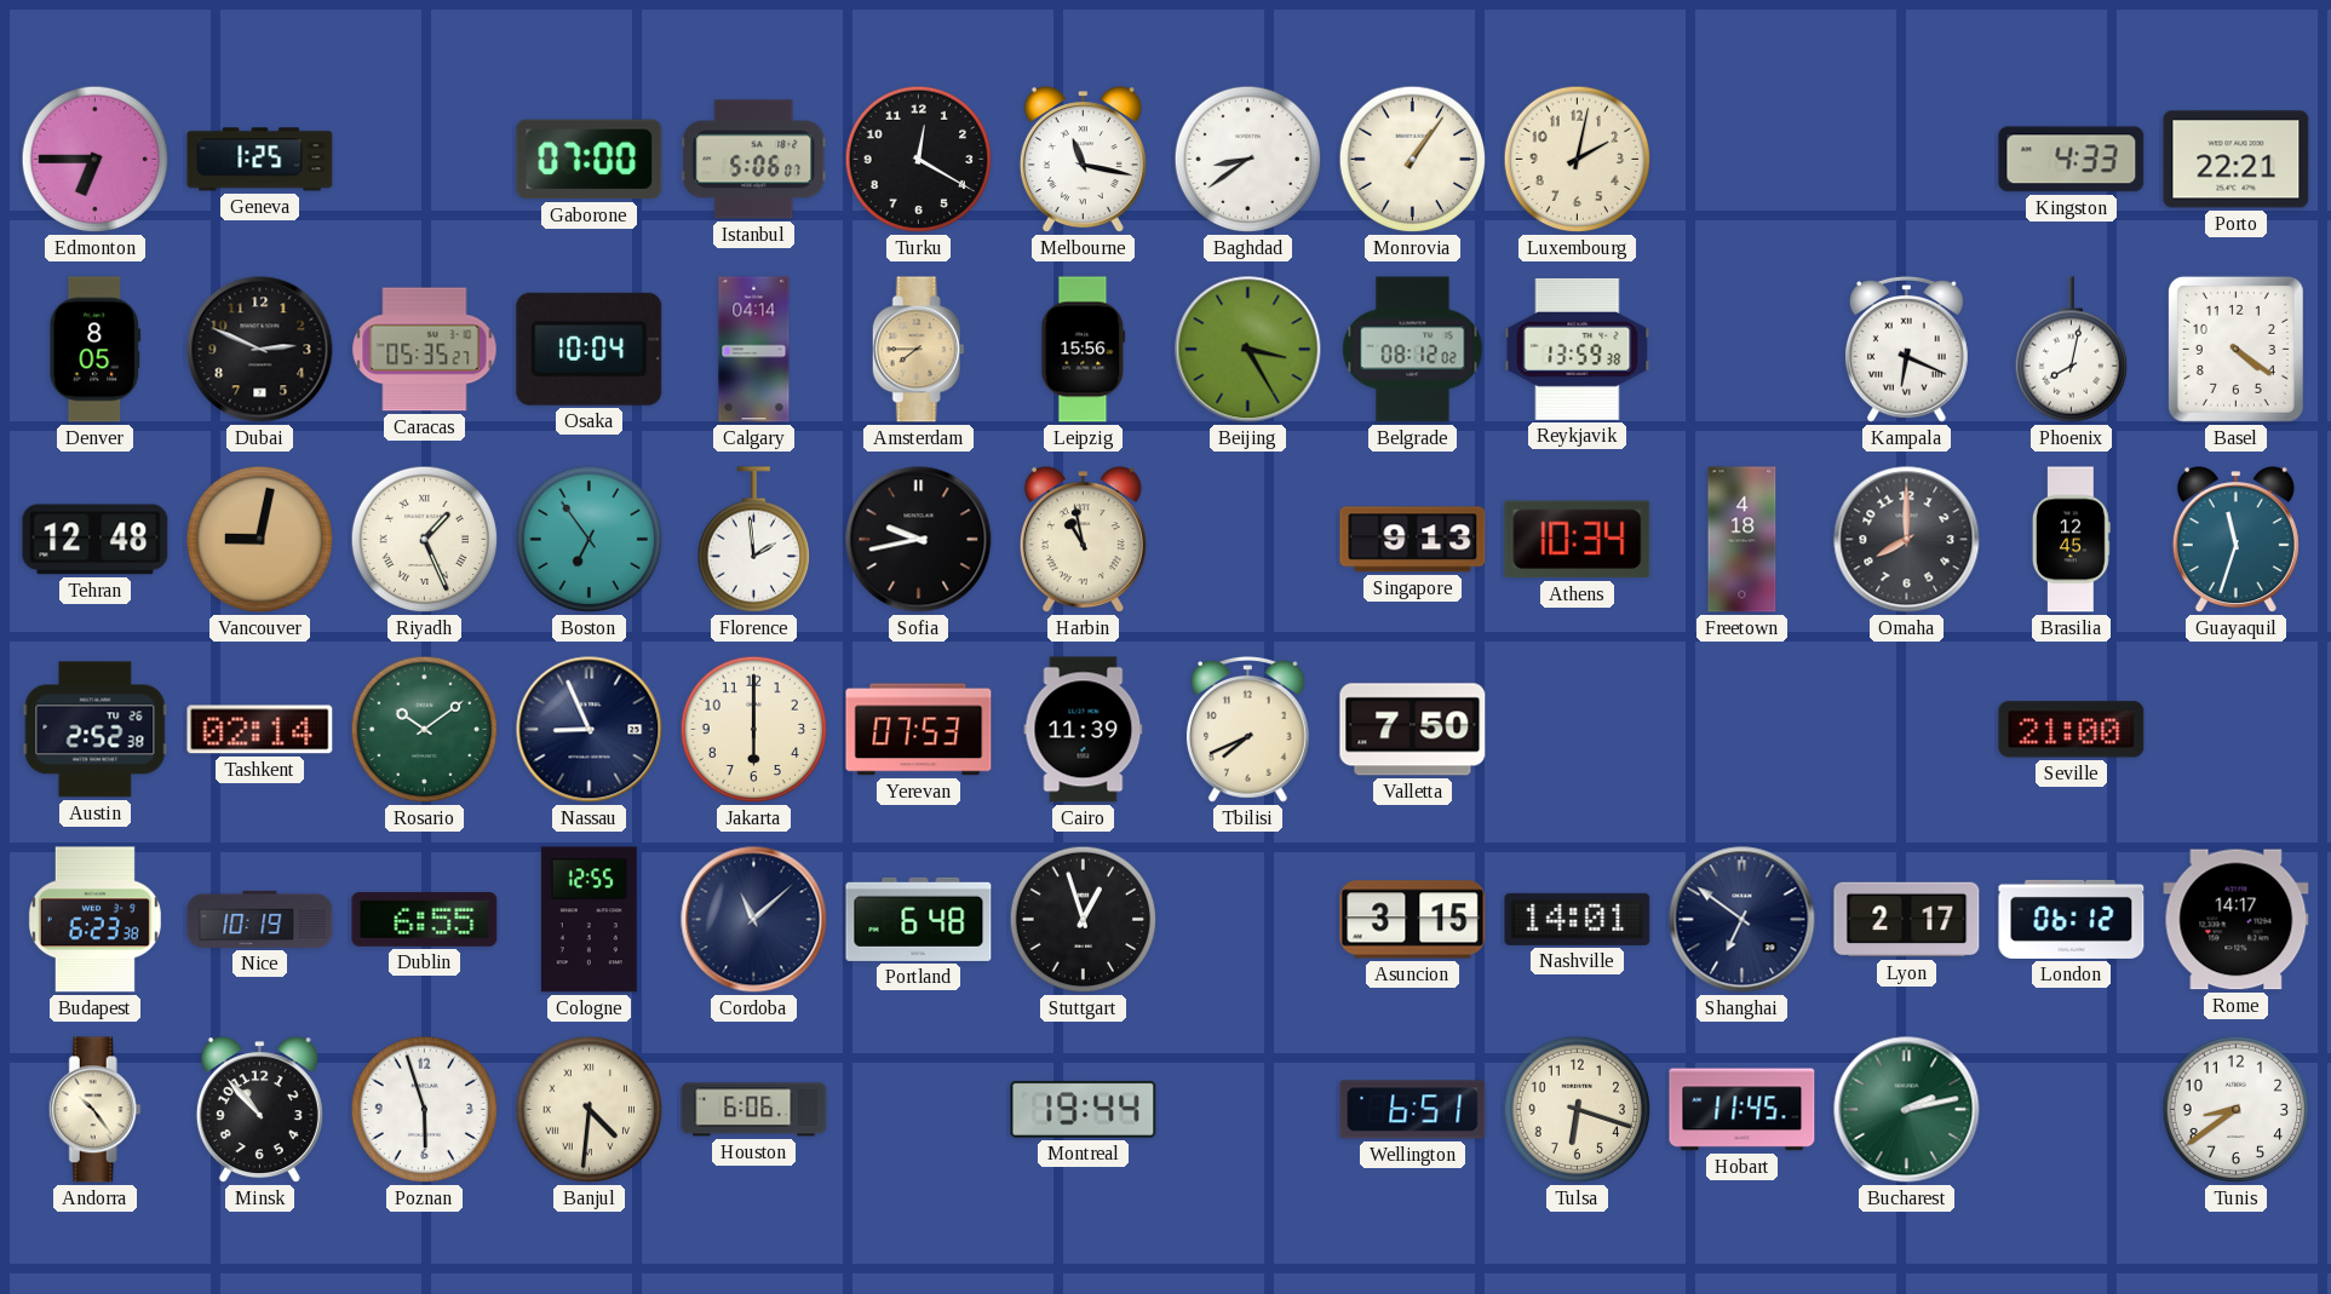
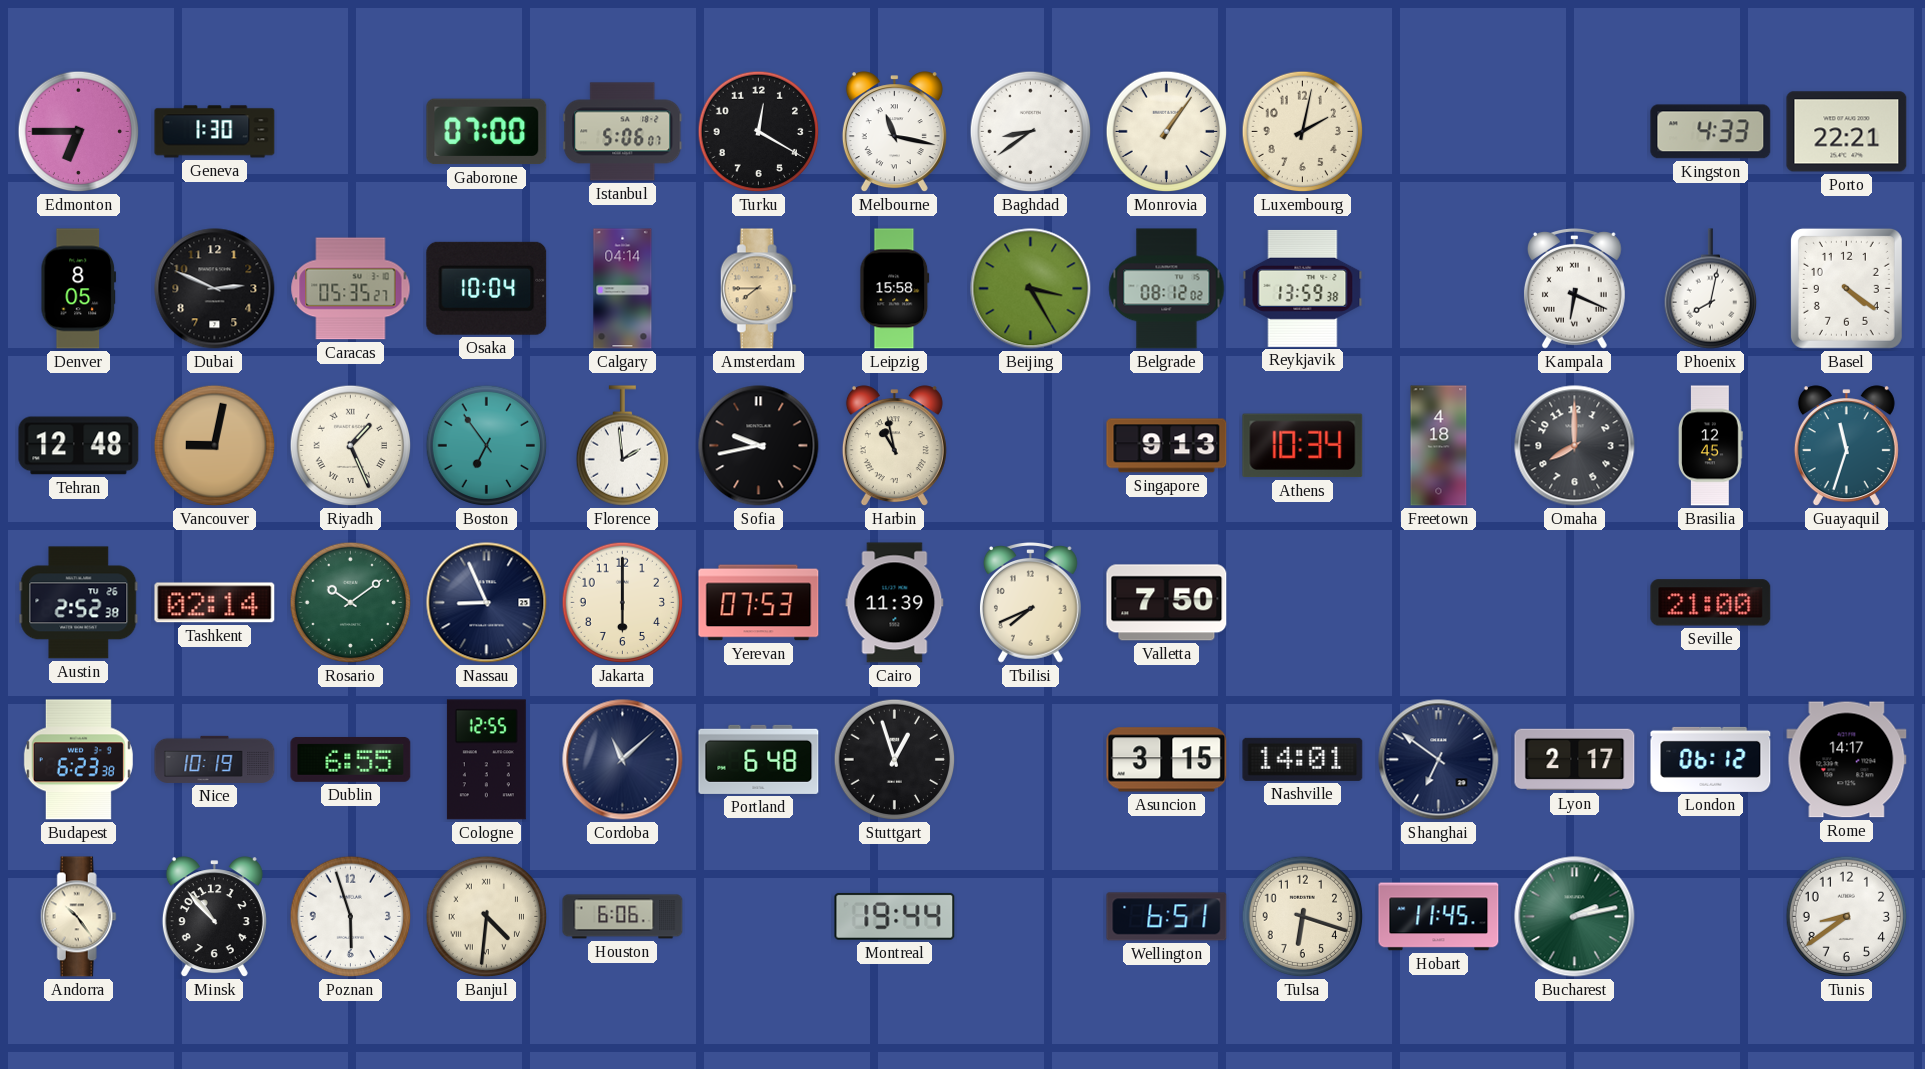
Geneva: 1:25 -> 1:30 (215, 132)
Leipzig: 15:56 -> 15:58 (895, 289)
